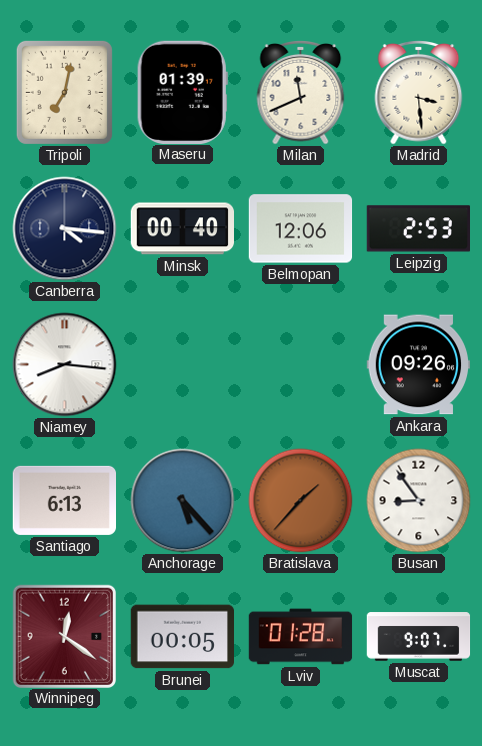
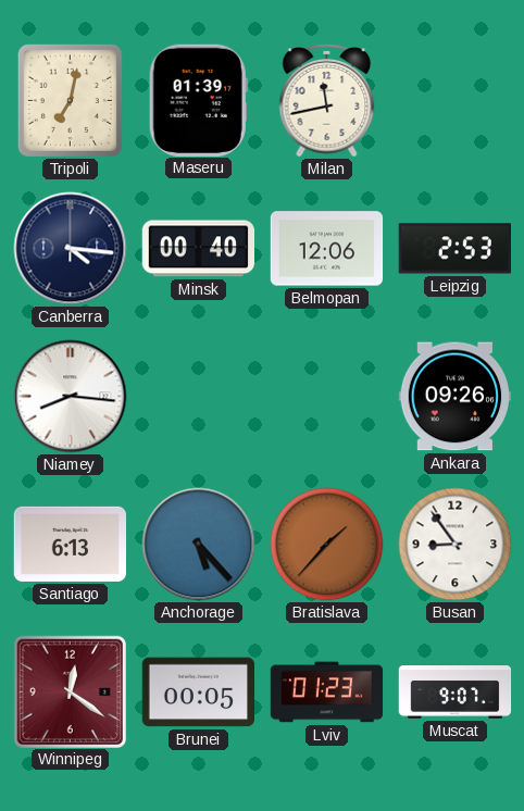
Milan: 11:41 -> 11:43 (327, 101)
Madrid: 3:29 -> none (419, 93)
Lviv: 01:28 -> 01:23 (327, 693)
